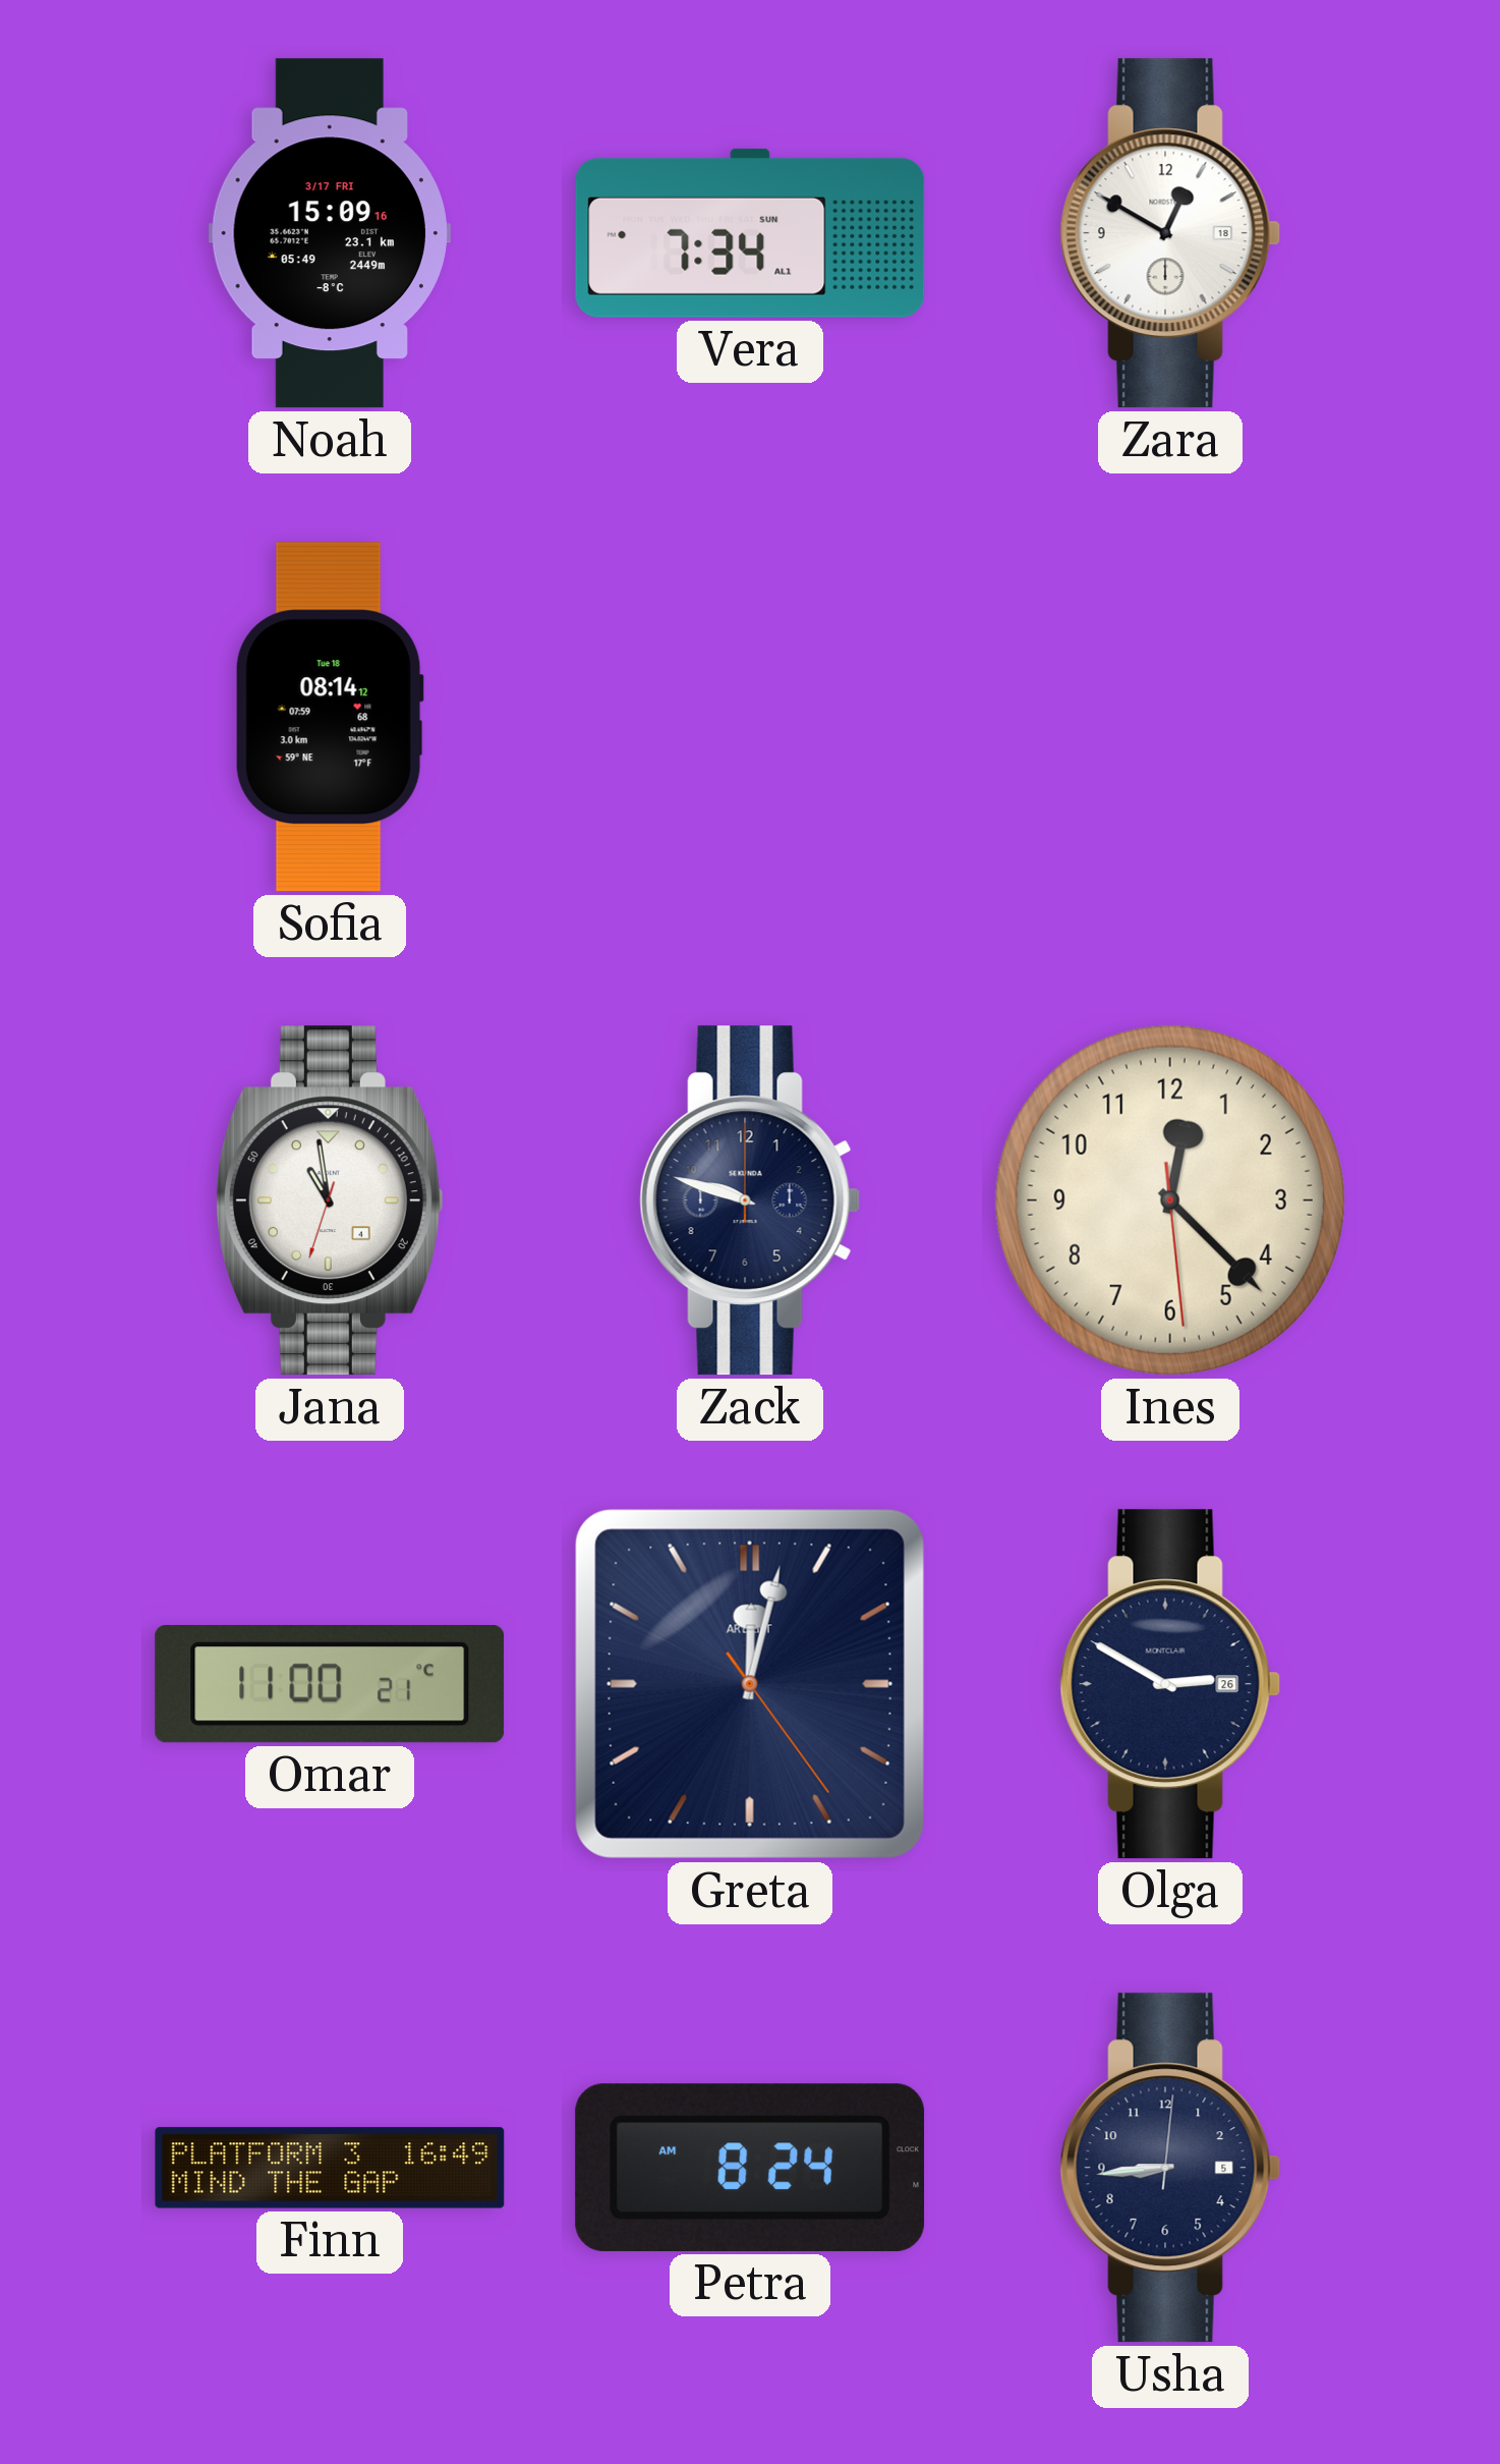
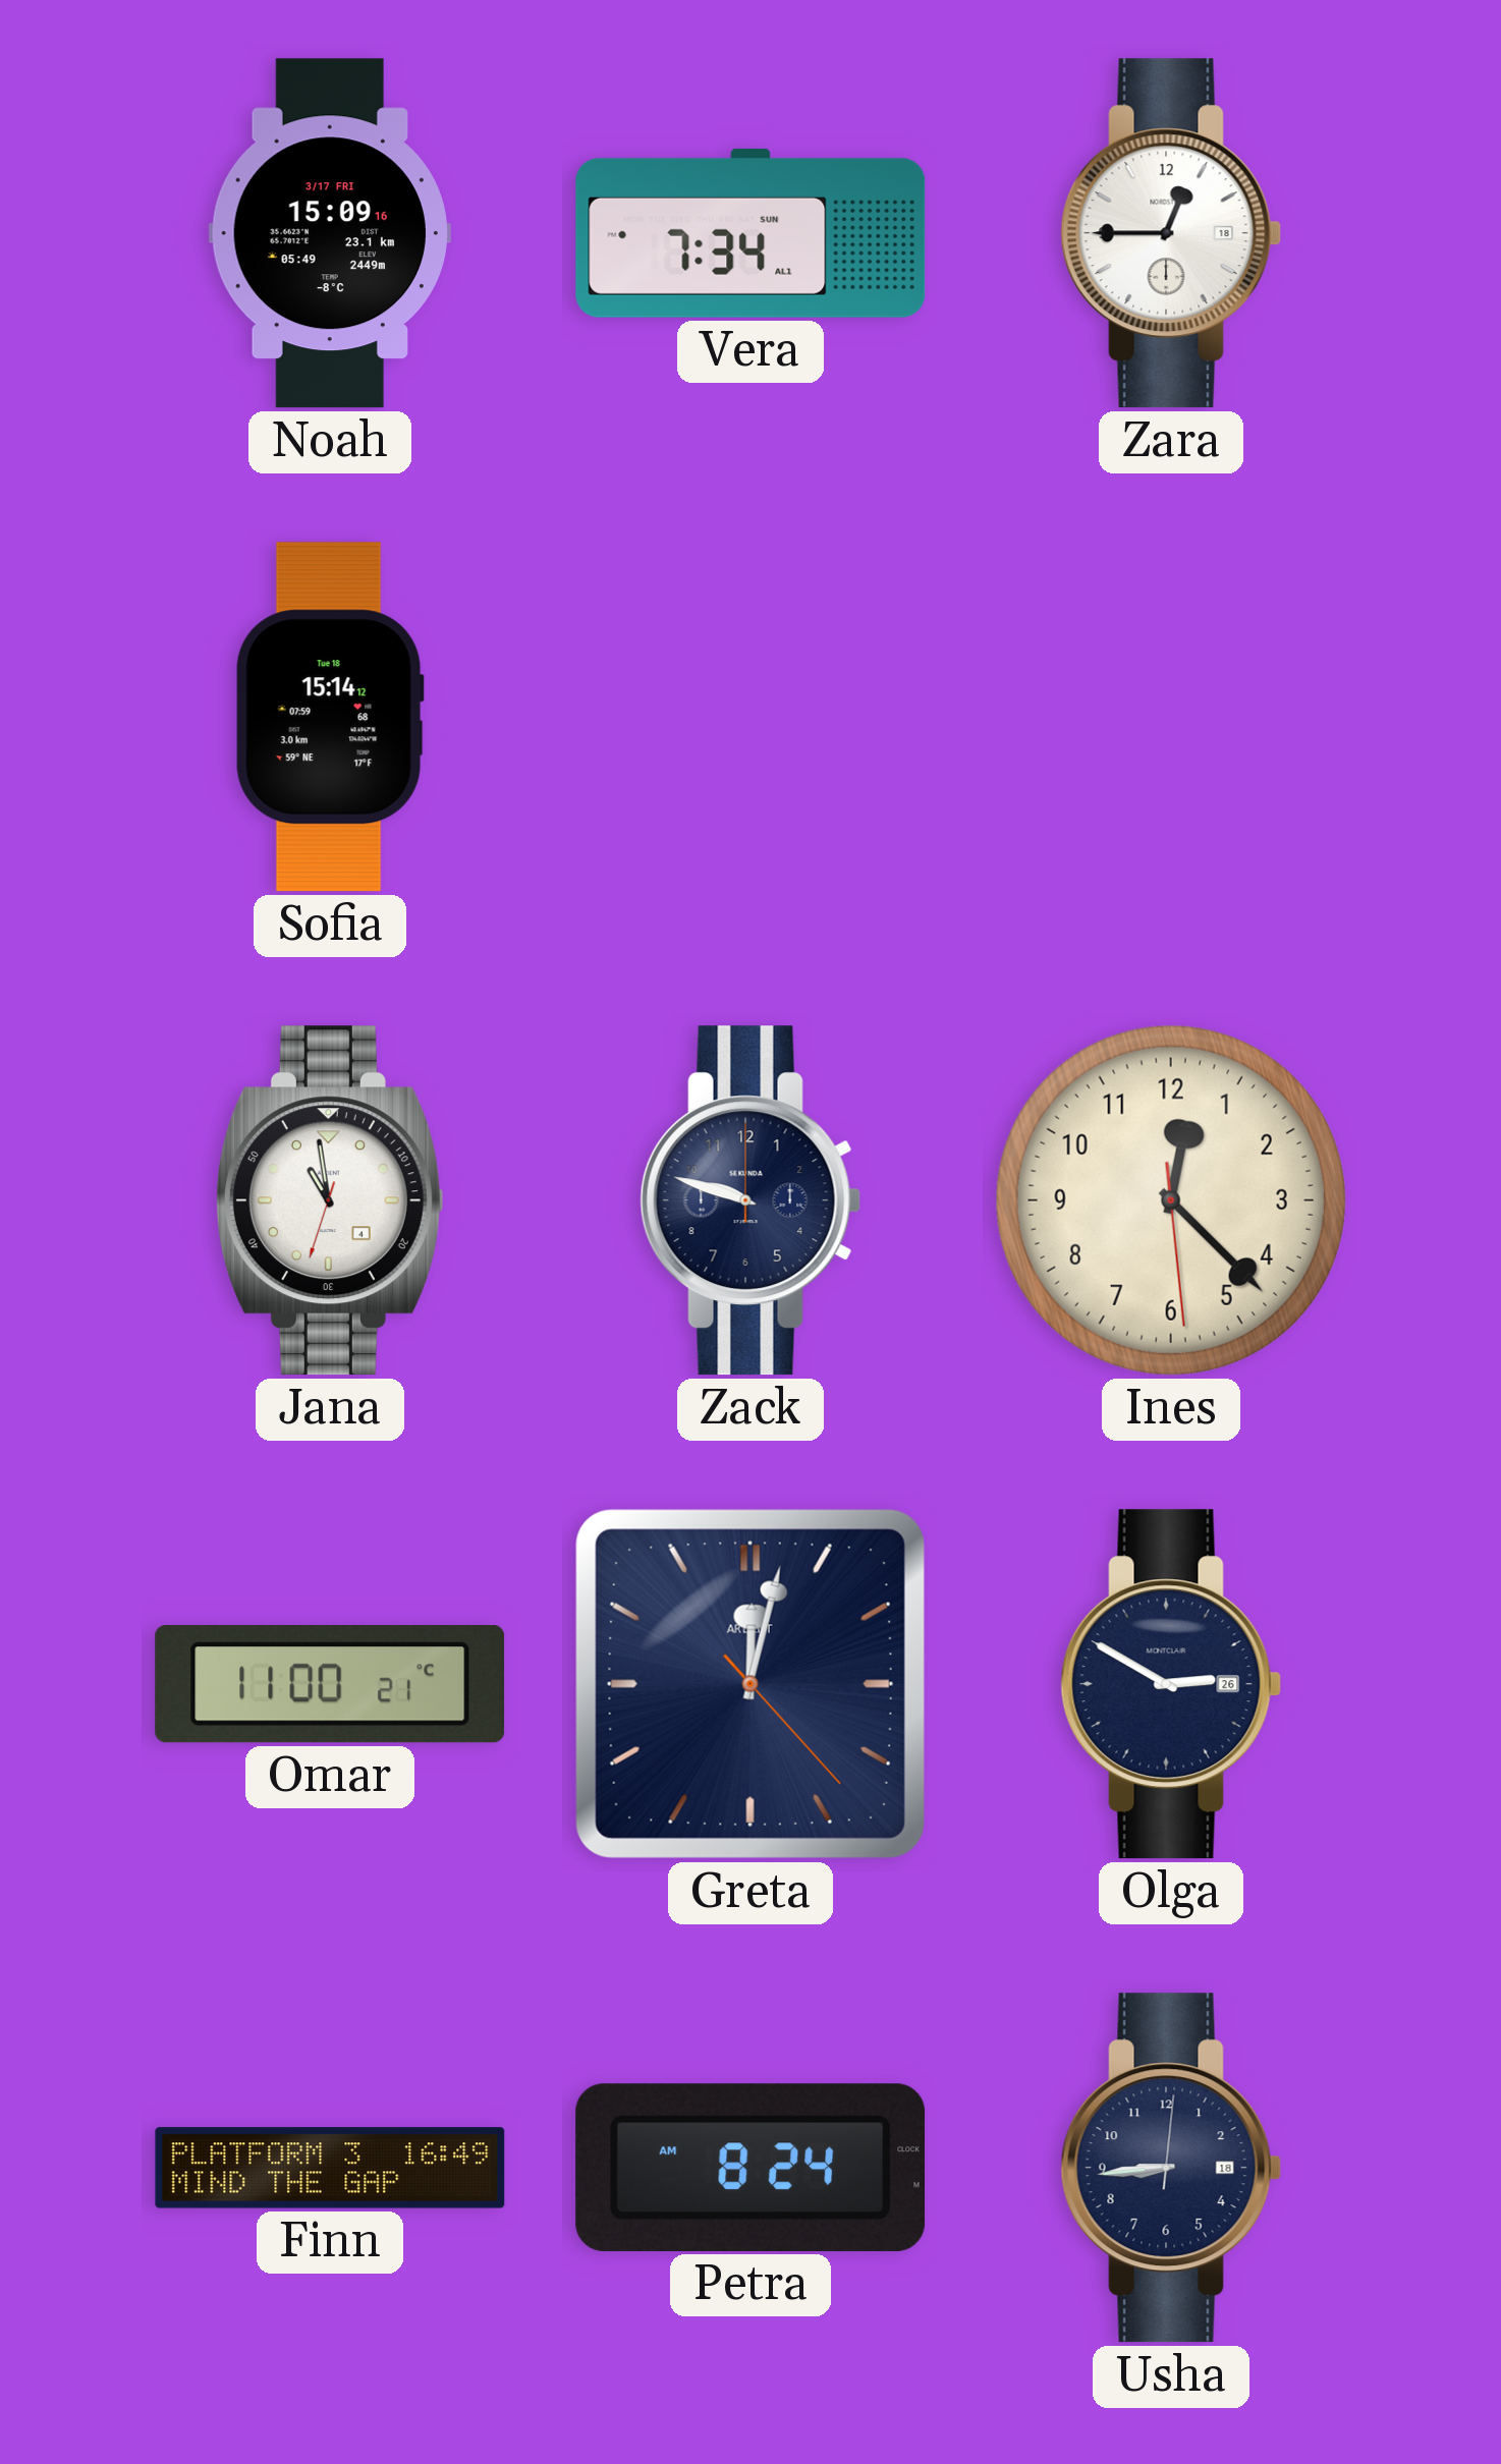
Zara: 12:50 -> 12:45 (1171, 233)
Sofia: 08:14 -> 15:14 (330, 717)
Greta: 12:02:24 -> 12:02:23 (751, 1684)
Usha date: 5 -> 18 (1171, 2168)
